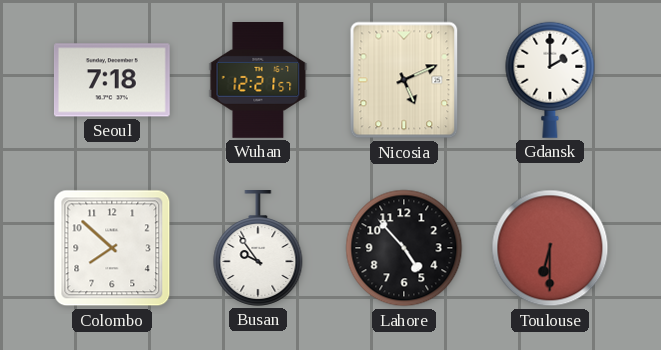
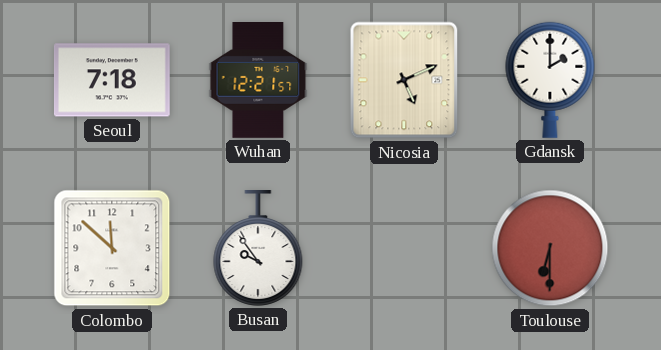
Colombo: 7:52 -> 11:52 (112, 248)
Lahore: 4:53 -> none (404, 248)
